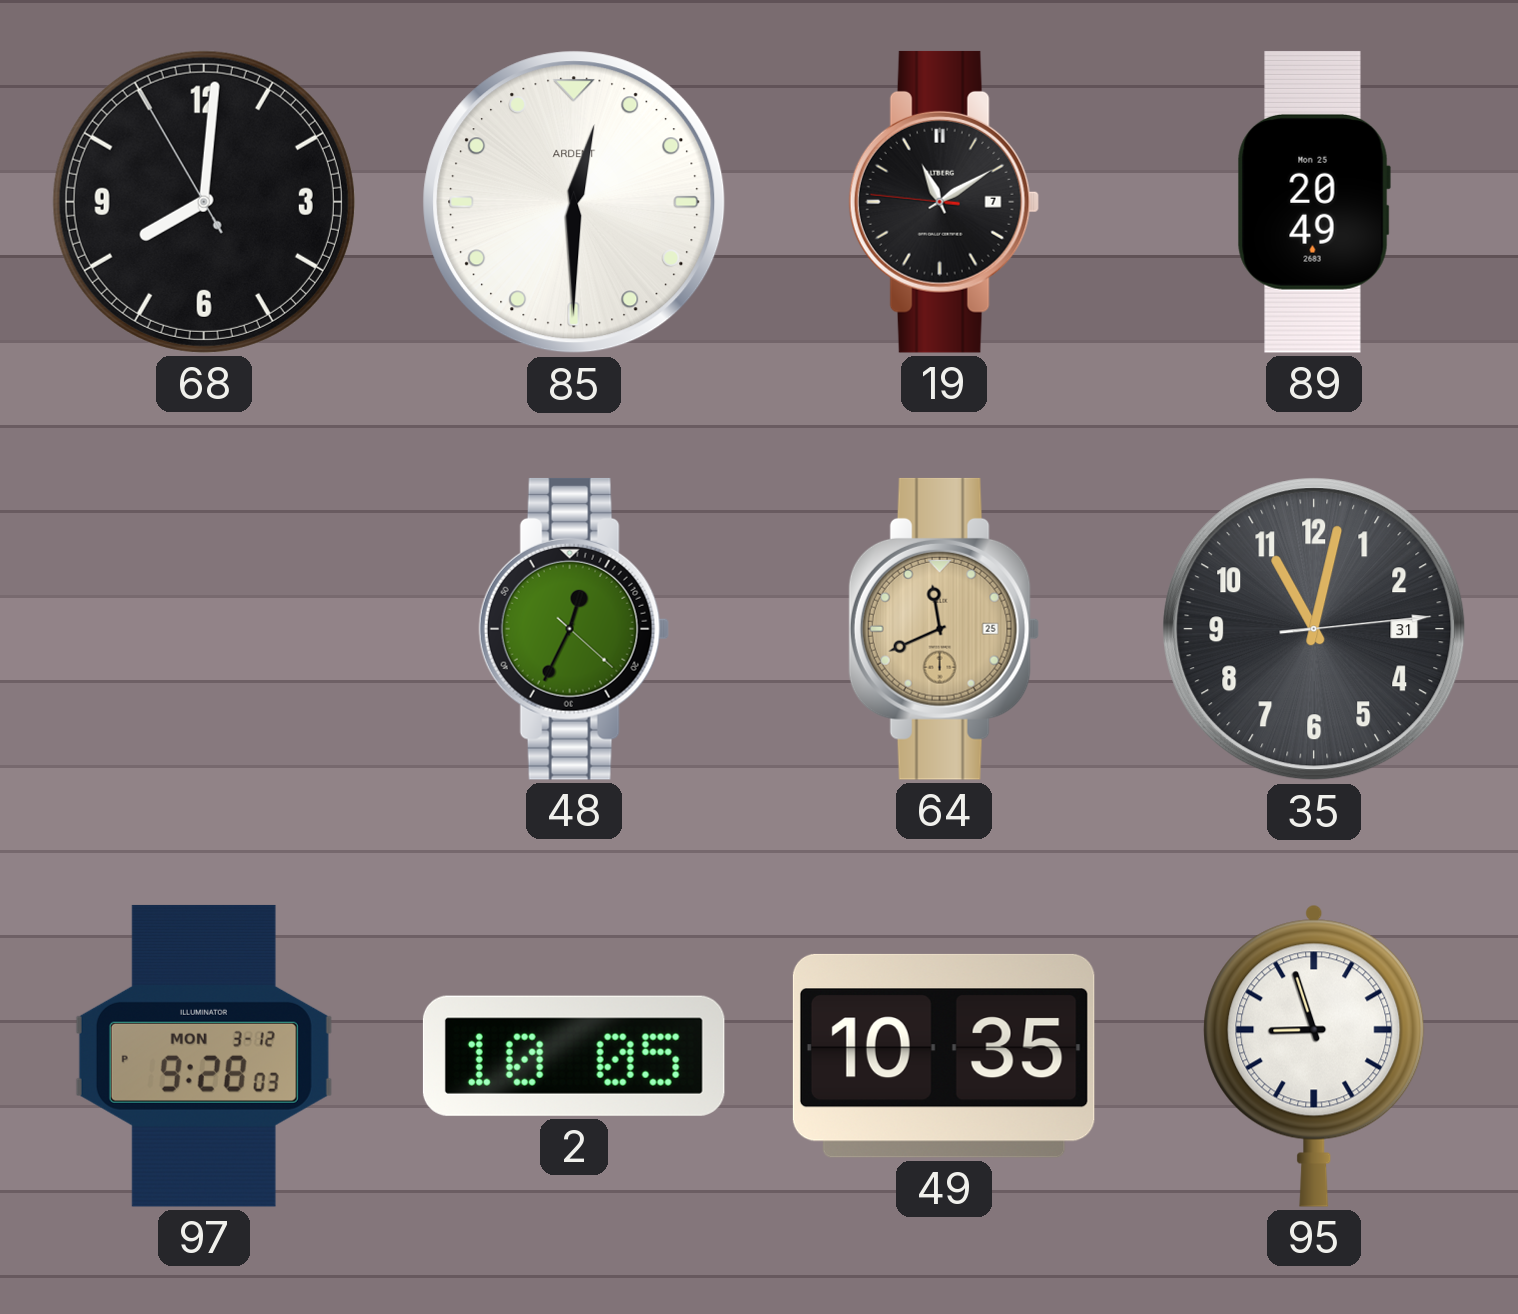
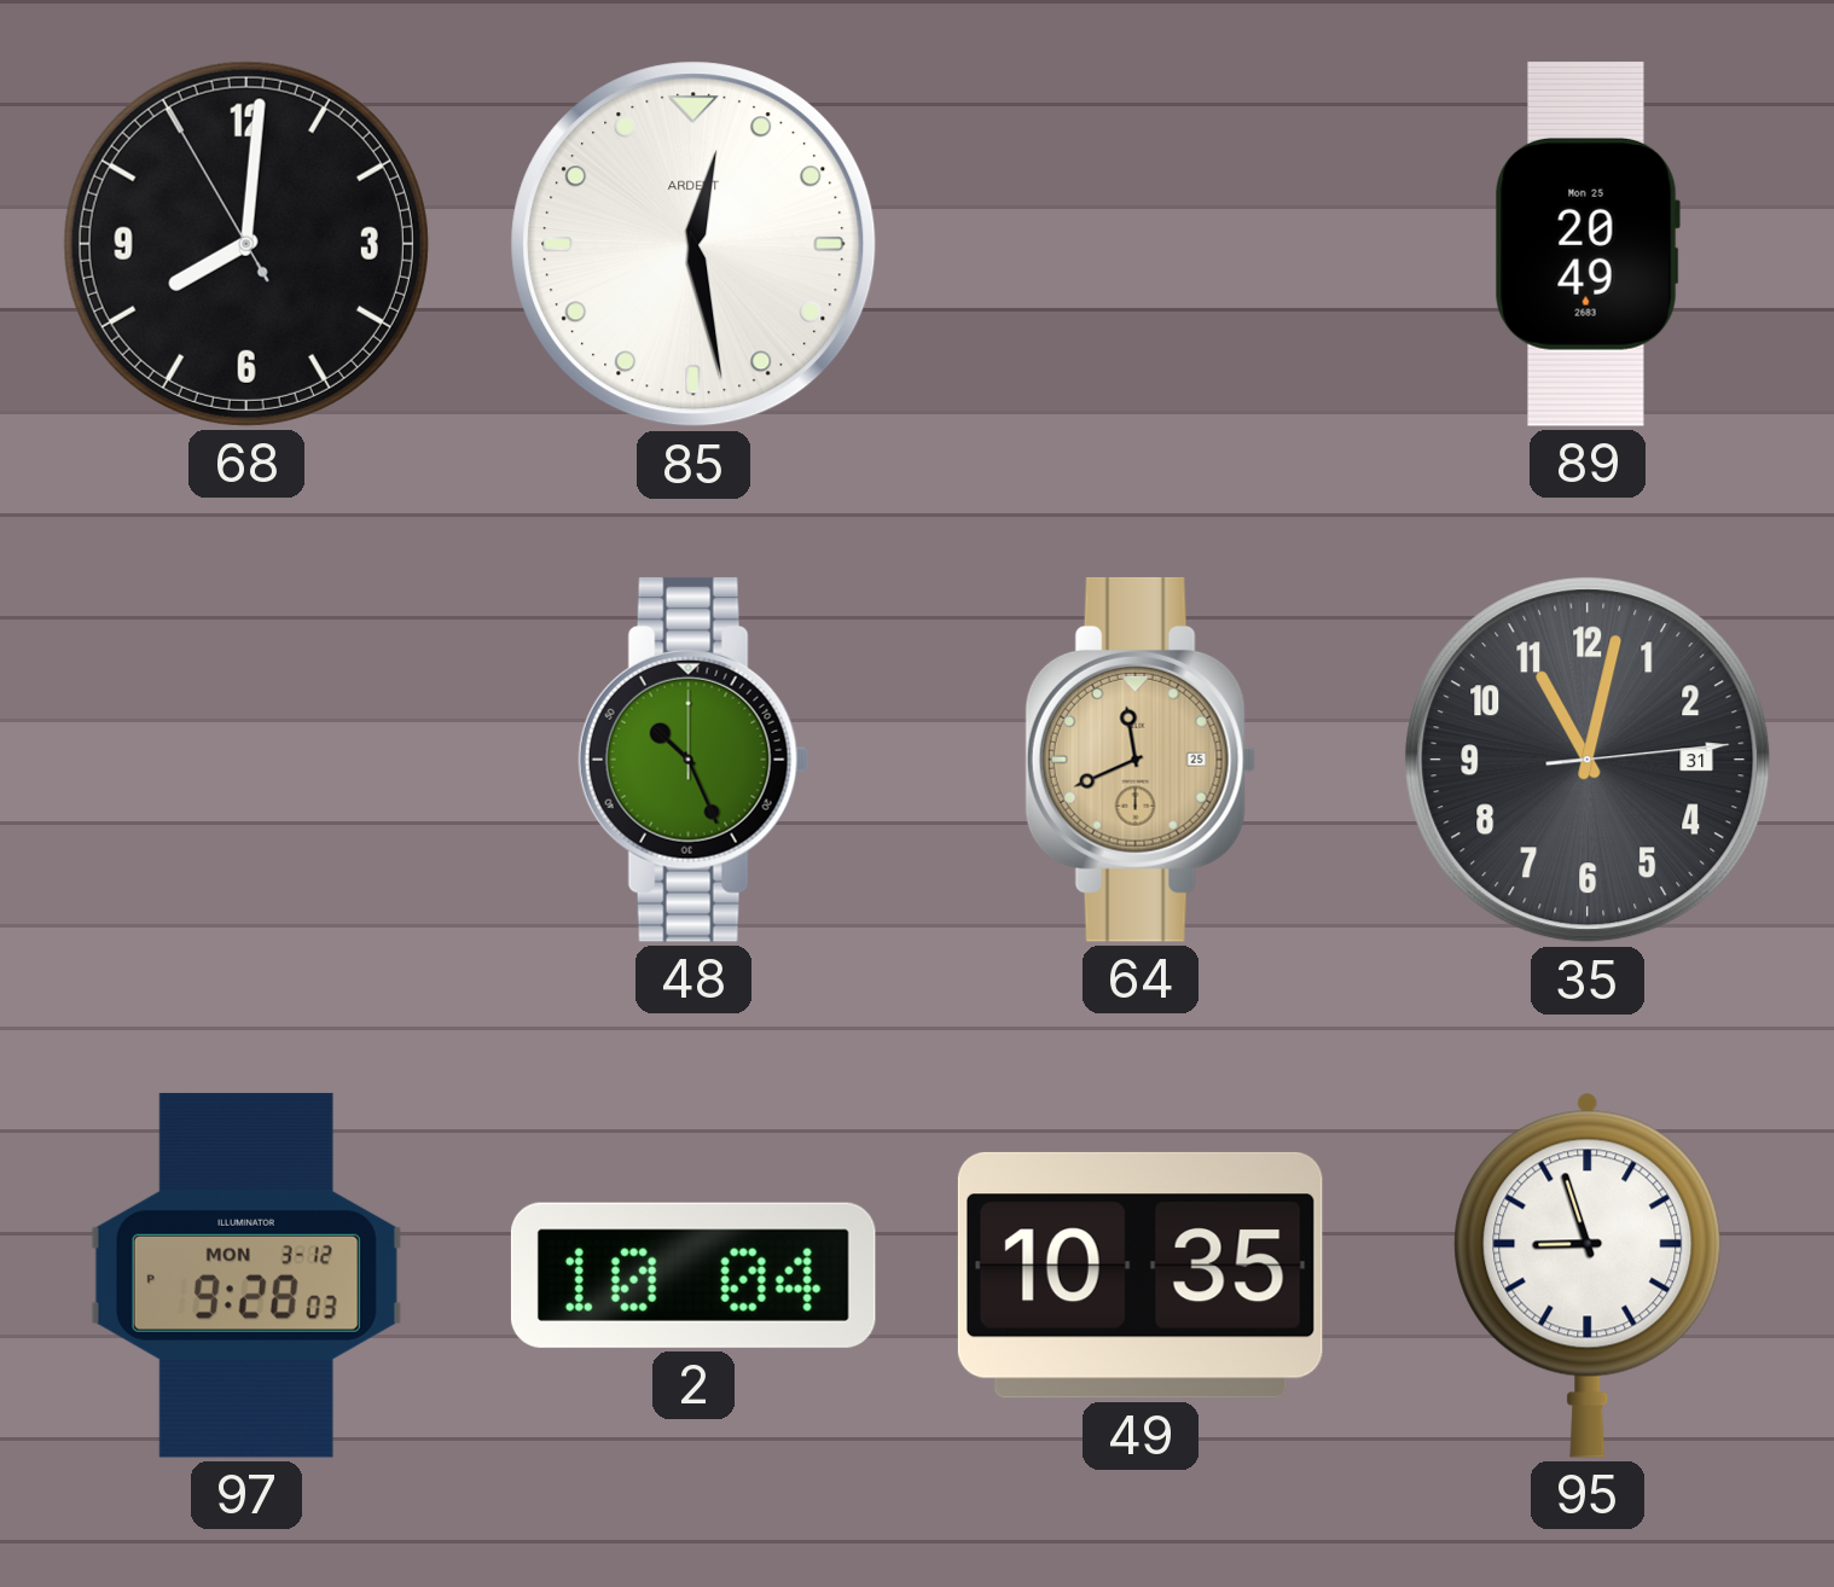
85: 12:30 -> 12:28 (693, 244)
19: 11:09 -> none (944, 202)
48: 12:34 -> 10:26 (693, 760)
2: 10:05 -> 10:04 (693, 1275)
